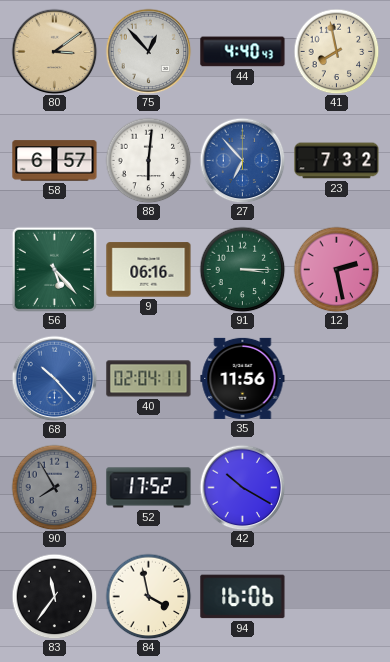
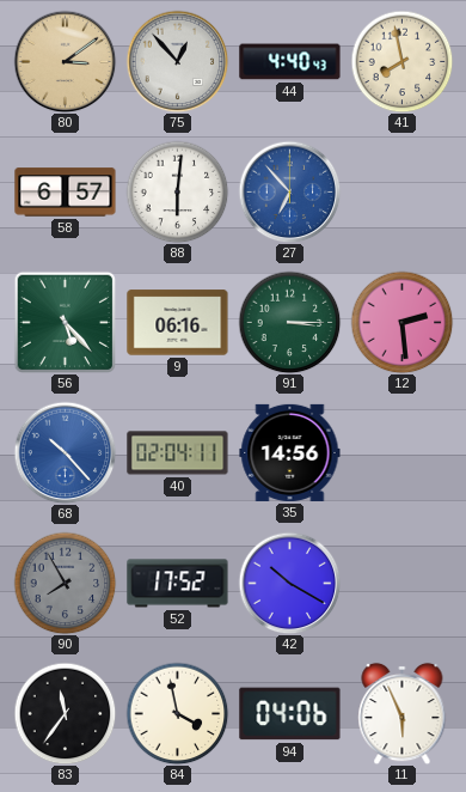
23: 7:32 -> none (337, 161)
12: 2:28 -> 2:29 (401, 322)
35: 11:56 -> 14:56 (290, 452)
94: 16:06 -> 04:06 (290, 714)
11: none -> 5:56 (403, 713)
